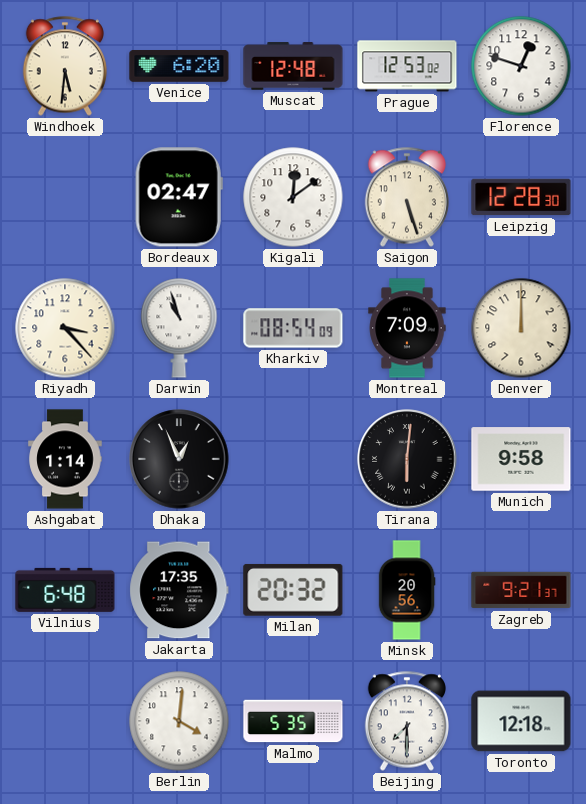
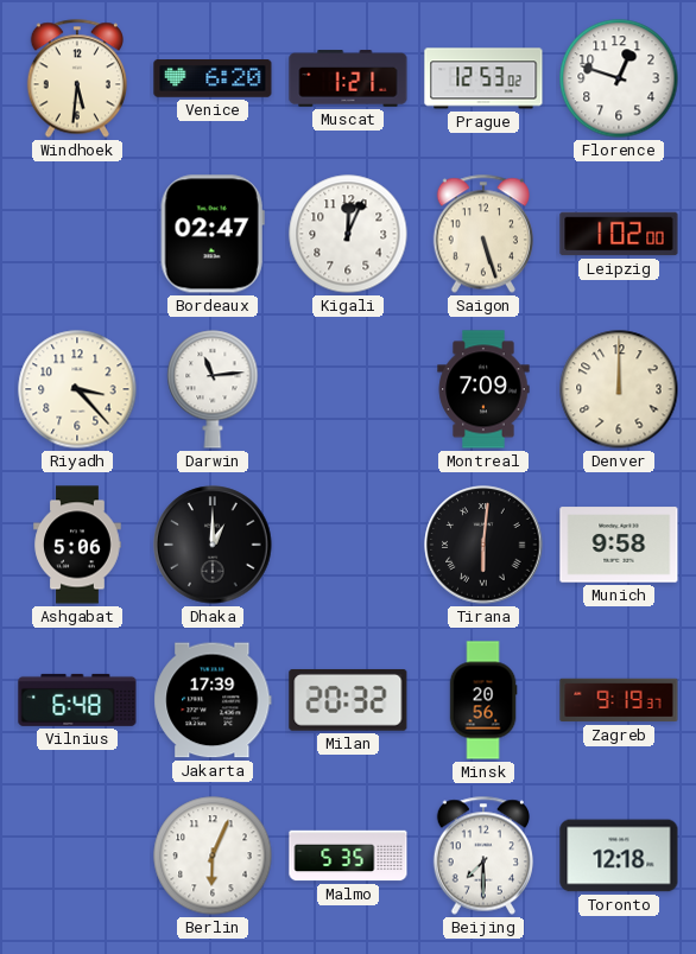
Muscat: 12:48 -> 1:21 (348, 78)
Kigali: 12:09 -> 12:04 (348, 234)
Leipzig: 12:28 -> 1:02 (619, 234)
Darwin: 10:57 -> 11:14 (213, 389)
Kharkiv: 08:54 -> none (293, 328)
Ashgabat: 1:14 -> 5:06 (77, 545)
Dhaka: 12:56 -> 1:00 (213, 545)
Jakarta: 17:35 -> 17:39 (213, 700)
Zagreb: 9:21 -> 9:19 (619, 700)
Berlin: 4:01 -> 6:04 (213, 856)
